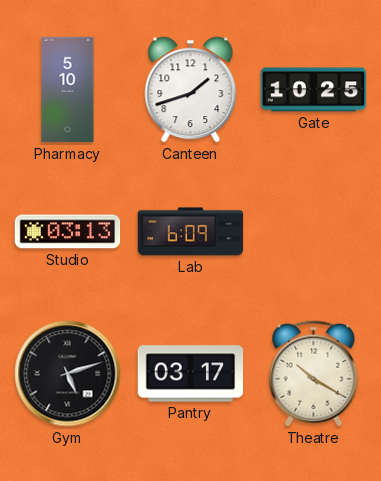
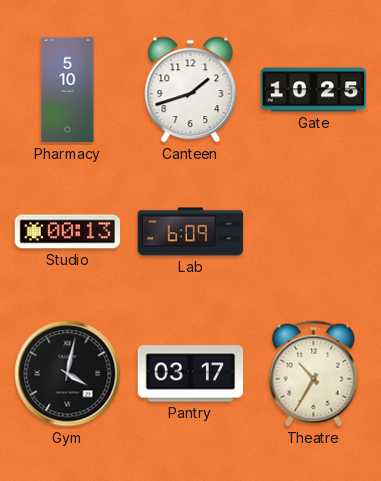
Studio: 03:13 -> 00:13 (68, 232)
Gym: 5:12 -> 4:02 (68, 374)
Theatre: 10:20 -> 10:35 (314, 374)
